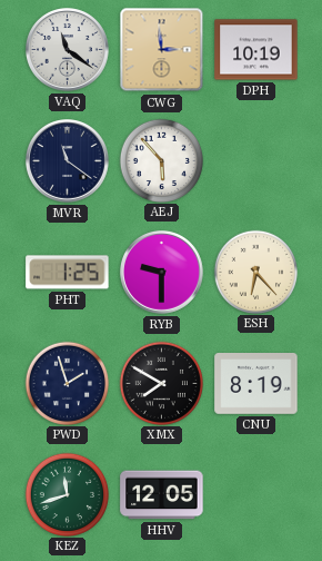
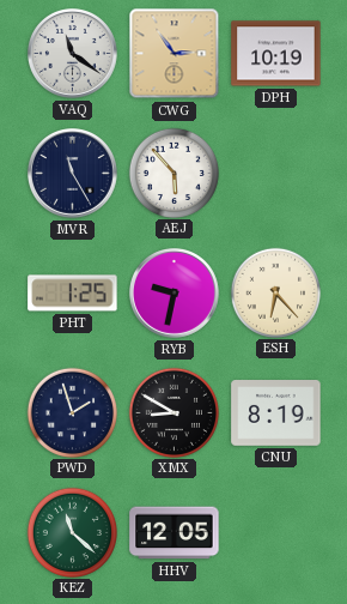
CWG: 2:59 -> 2:54 (175, 54)
MVR: 11:21 -> 11:25 (73, 174)
RYB: 9:30 -> 9:32 (175, 294)
XMX: 7:50 -> 8:50 (173, 412)
KEZ: 11:42 -> 11:22 (72, 532)
